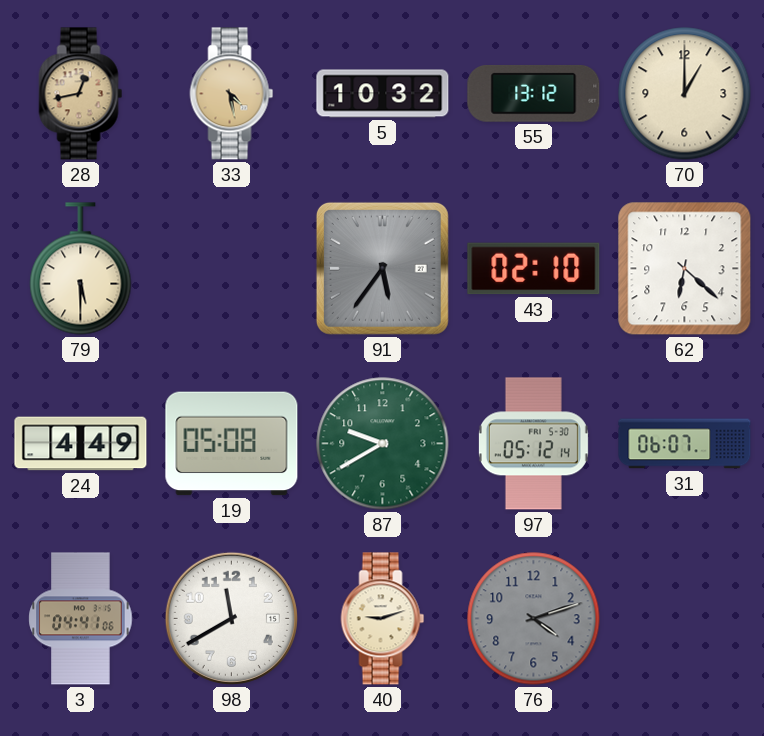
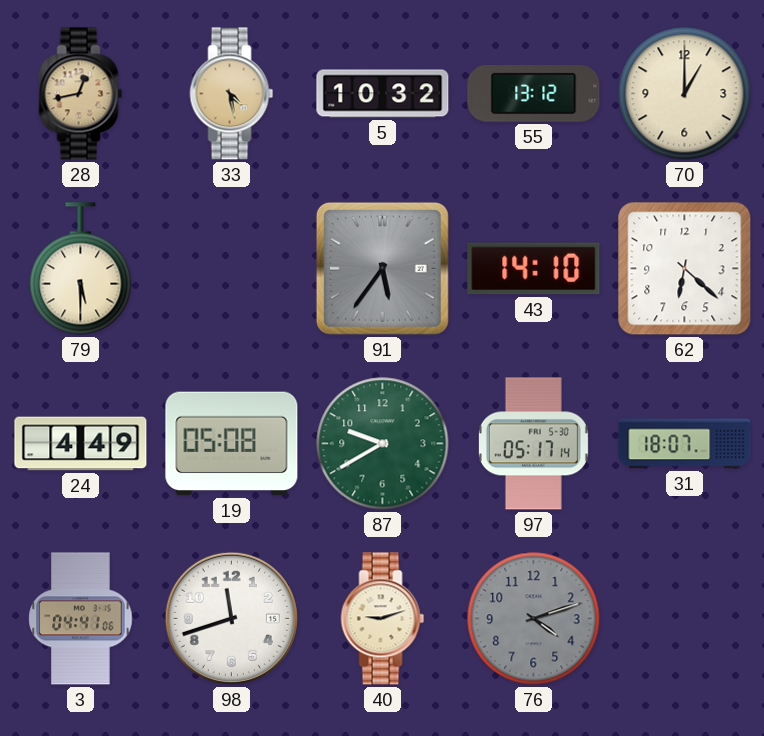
43: 02:10 -> 14:10 (534, 269)
97: 05:12 -> 05:17 (533, 444)
31: 06:07 -> 18:07 (685, 444)
98: 11:40 -> 11:42 (231, 618)
